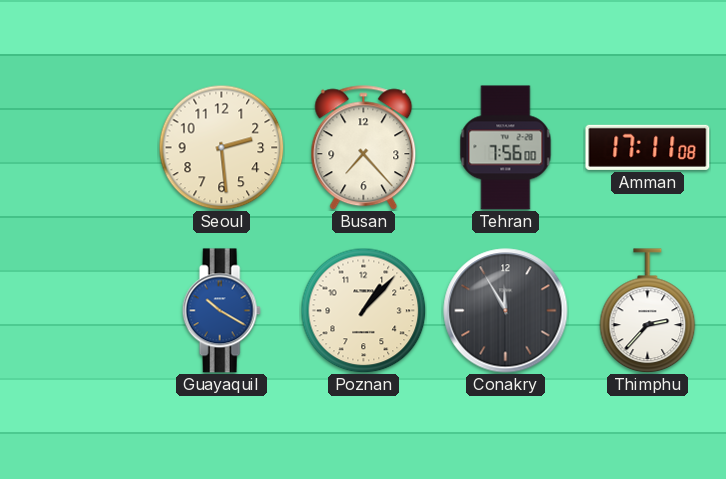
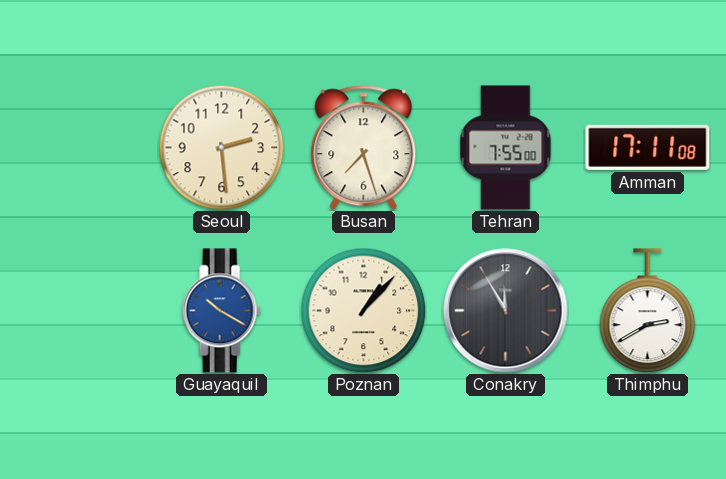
Busan: 7:23 -> 7:27 (364, 148)
Tehran: 7:56 -> 7:55 (506, 148)
Thimphu: 2:37 -> 2:40 (648, 311)
